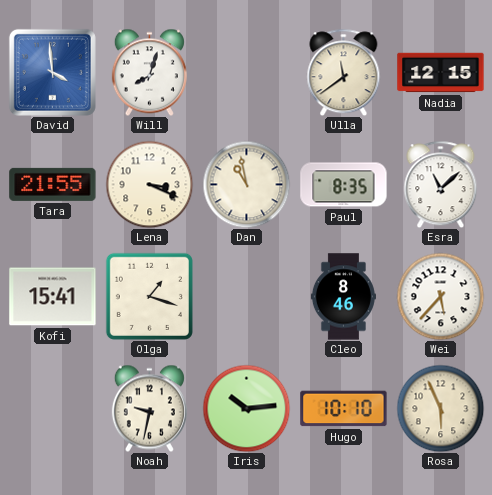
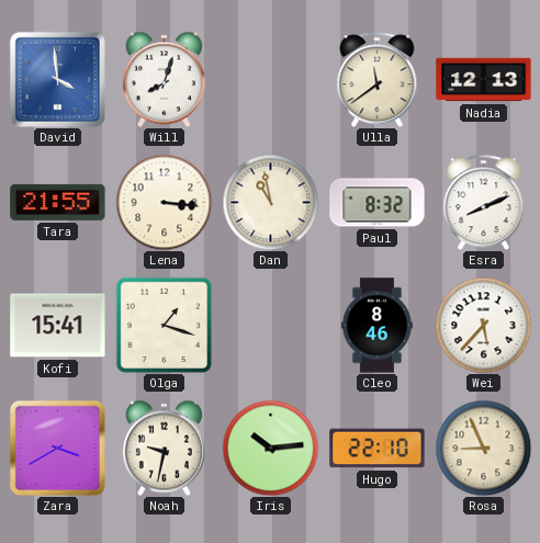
Nadia: 12:15 -> 12:13 (484, 80)
Lena: 3:19 -> 3:16 (164, 202)
Paul: 8:35 -> 8:32 (378, 203)
Esra: 11:08 -> 8:11 (484, 202)
Zara: none -> 3:40 (57, 448)
Hugo: 10:10 -> 22:10 (378, 449)
Rosa: 5:56 -> 8:56 (483, 448)
